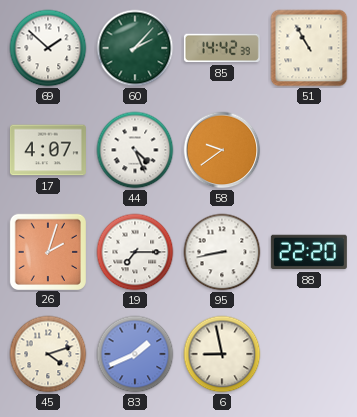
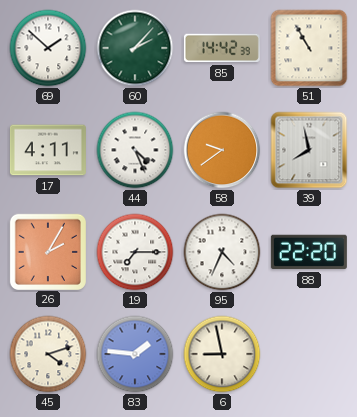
17: 4:07 -> 4:11 (48, 150)
39: none -> 7:58 (309, 150)
26: 2:03 -> 2:05 (47, 251)
95: 8:43 -> 4:34 (222, 252)
83: 1:41 -> 1:46 (135, 354)
